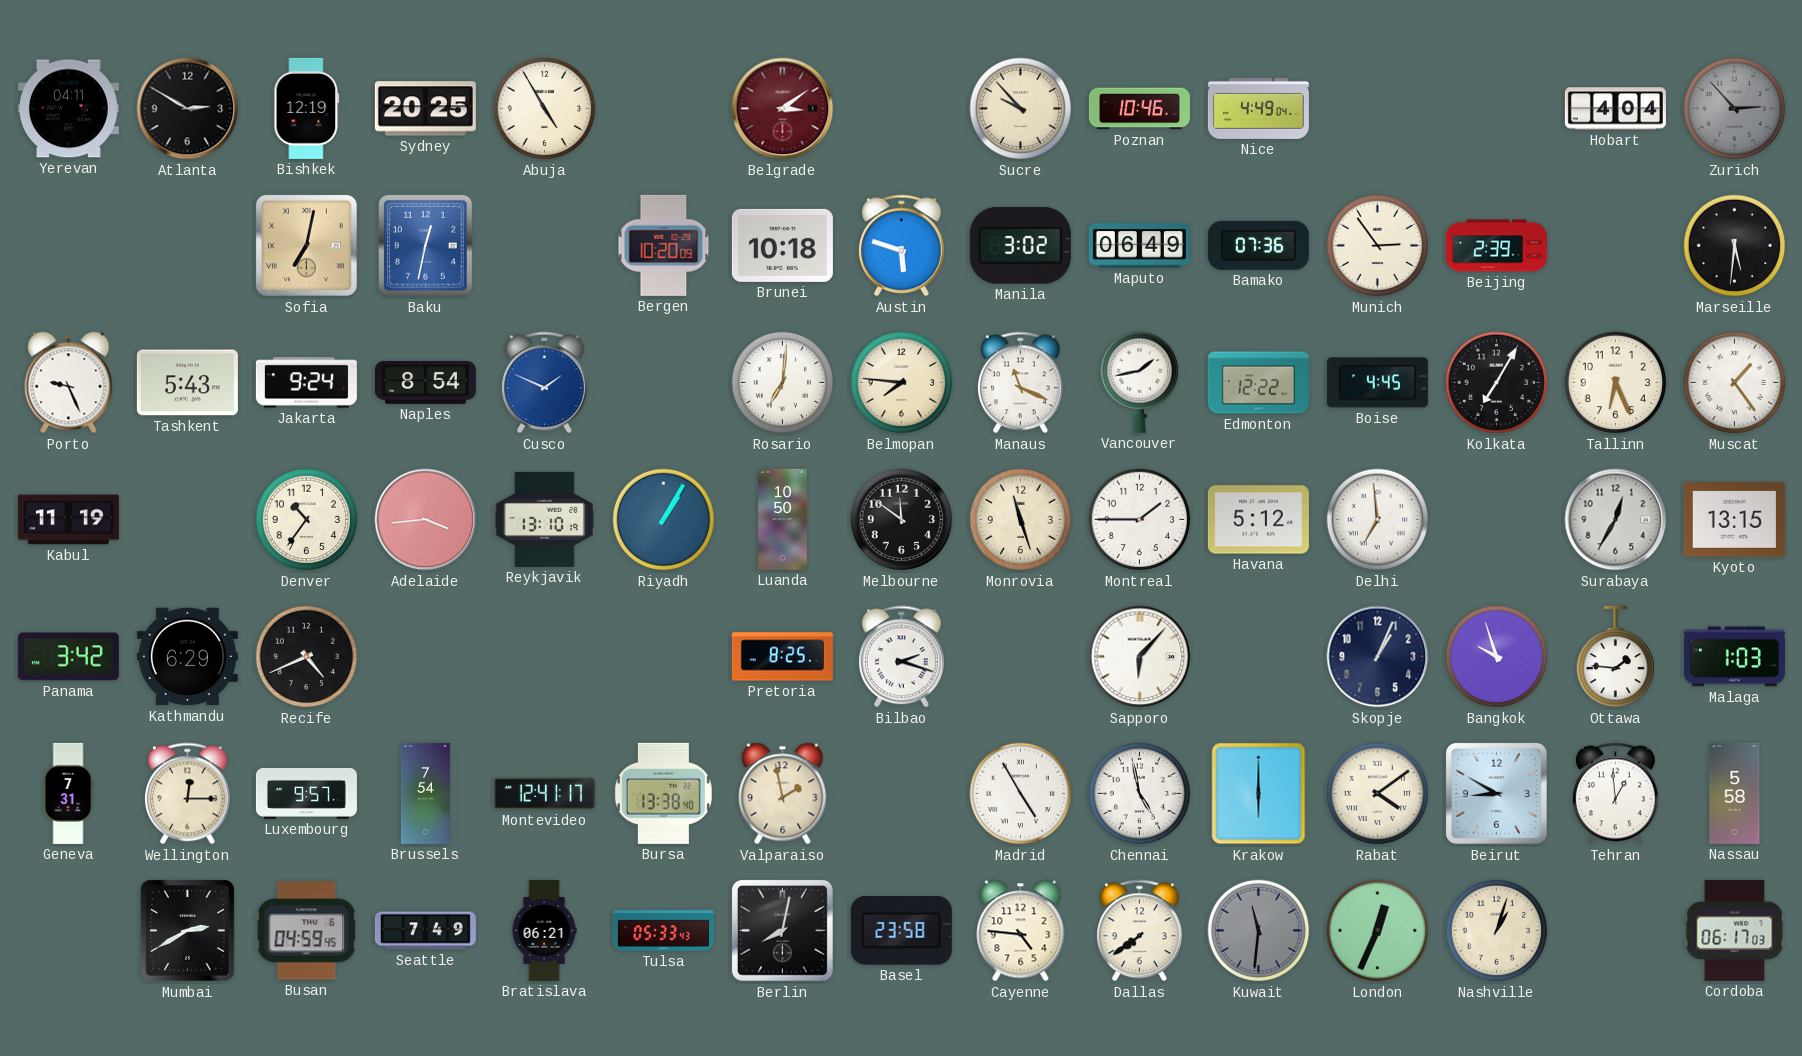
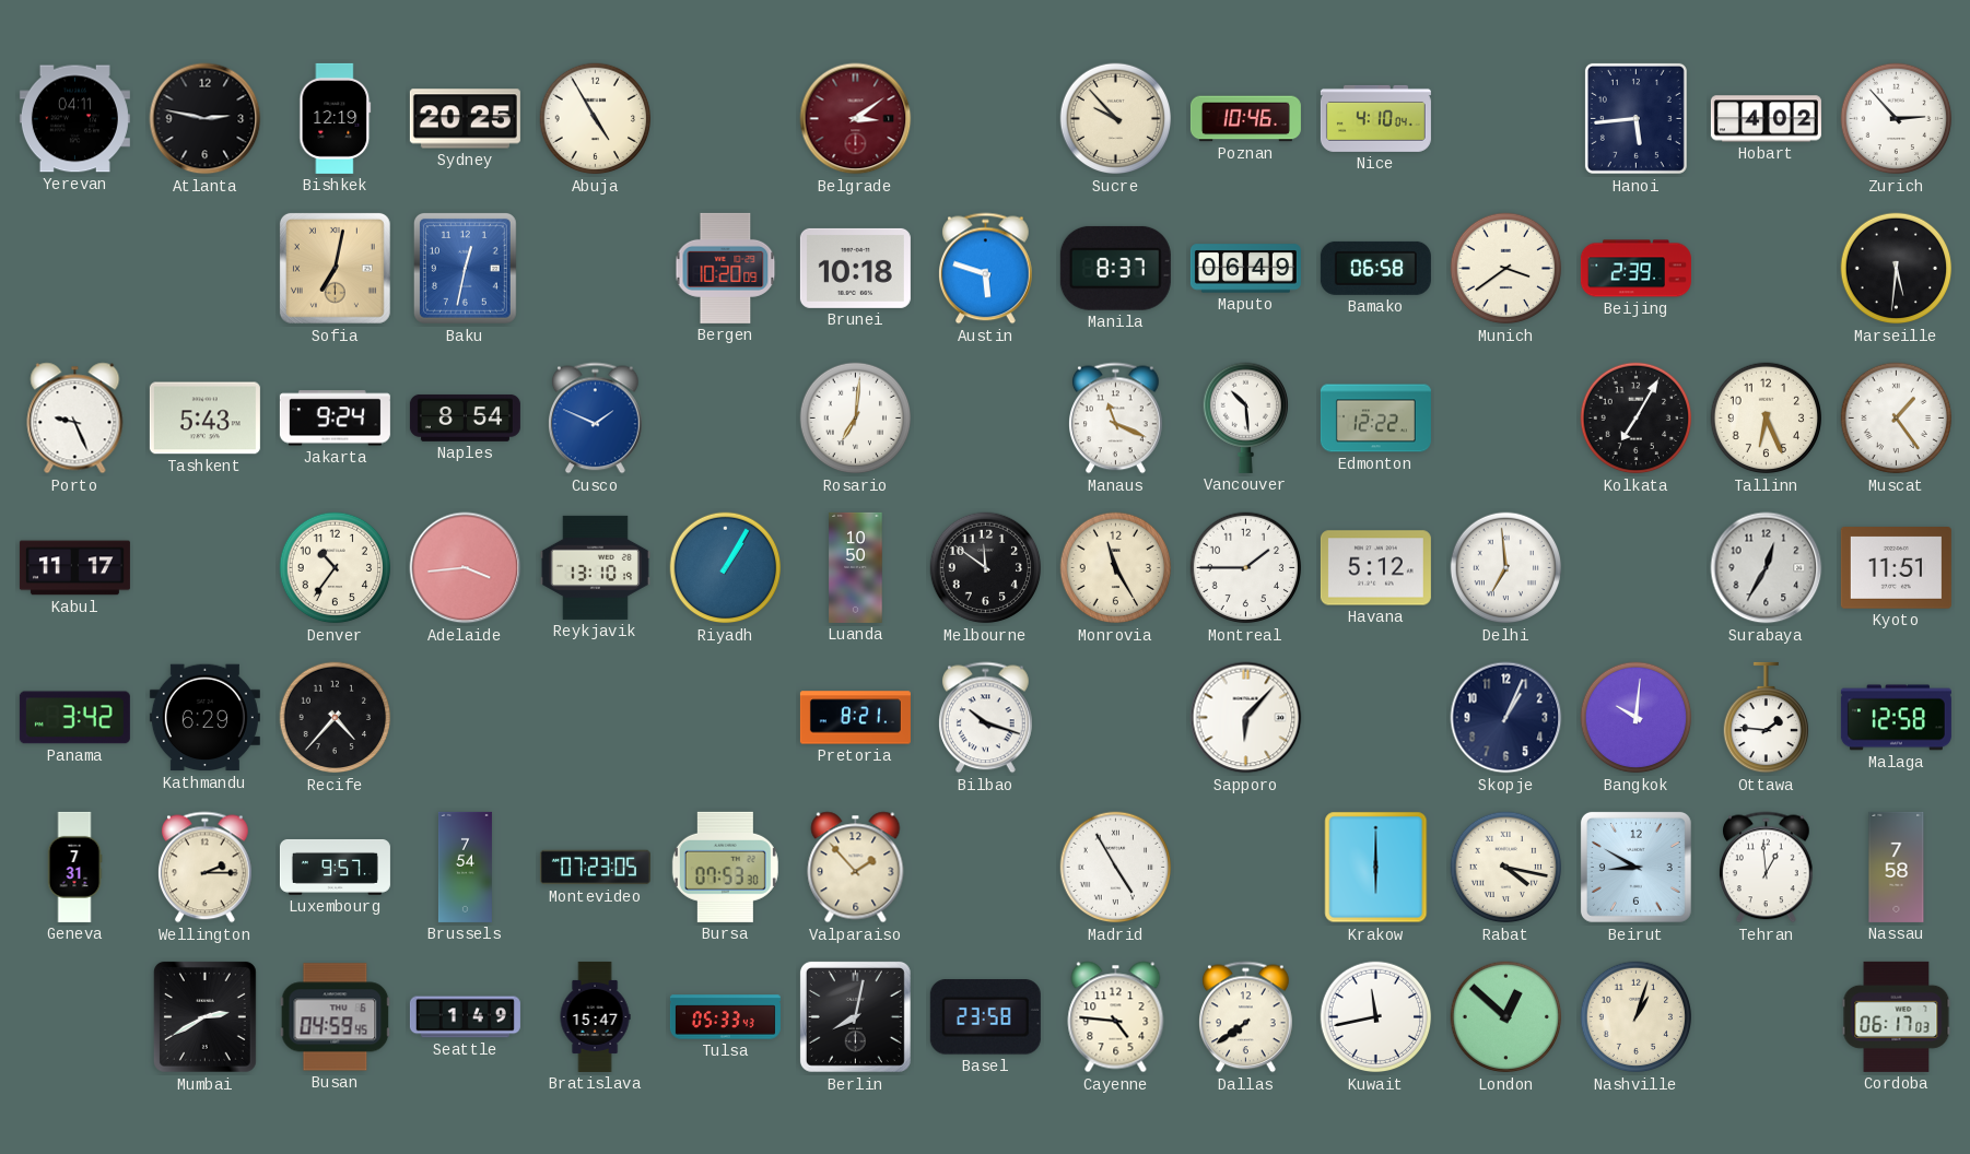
Atlanta: 2:50 -> 2:47 (206, 119)
Nice: 4:49 -> 4:10 (1375, 118)
Hanoi: none -> 5:44 (1635, 118)
Hobart: 4:04 -> 4:02 (1766, 119)
Zurich dial: grey -> white (1897, 119)
Manila: 3:02 -> 8:37 (1115, 268)
Bamako: 07:36 -> 06:58 (1375, 268)
Munich: 2:54 -> 3:39 (1506, 269)
Belmopan: 7:46 -> none (902, 383)
Vancouver: 1:43 -> 10:29 (1245, 417)
Boise: 4:45 -> none (1377, 383)
Kabul: 11:19 -> 11:17 (74, 568)
Monrovia: 11:27 -> 11:25 (1116, 568)
Kyoto: 13:15 -> 11:51 (1896, 568)
Recife: 4:41 -> 4:37 (336, 718)
Pretoria: 8:25 -> 8:21 (855, 718)
Bilbao: 2:18 -> 10:18 (986, 718)
Bangkok: 9:57 -> 10:01 (1637, 718)
Malaga: 1:03 -> 12:58 (1896, 718)
Wellington: 12:15 -> 2:15 (206, 868)
Montevideo: 12:41 -> 07:23 (595, 868)
Bursa: 13:38 -> 07:53 (725, 867)
Valparaiso: 1:58 -> 1:53 (856, 868)
Chennai: 4:58 -> none (1140, 794)
Rabat: 4:09 -> 4:17 (1506, 868)
Nassau: 5:58 -> 7:58 (1897, 867)
Seattle: 7:49 -> 1:49 (465, 1017)
Bratislava: 06:21 -> 15:47 (595, 1016)
Kuwait: 11:31 -> 11:43 (1376, 1017)
Kuwait dial: grey -> white (1376, 1017)
London: 12:34 -> 12:52 (1506, 1017)
